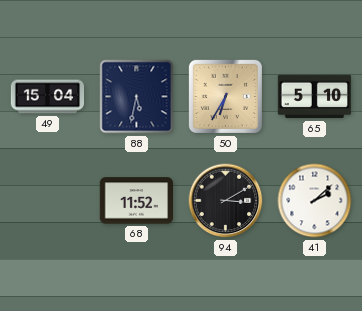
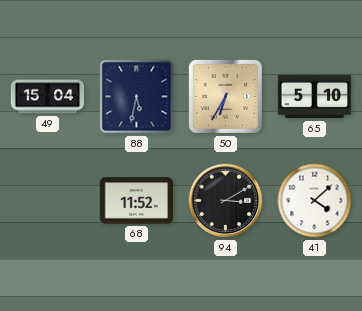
41: 2:08 -> 4:08 (315, 201)
